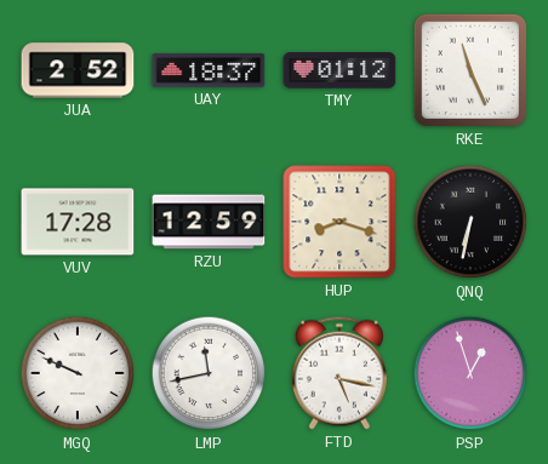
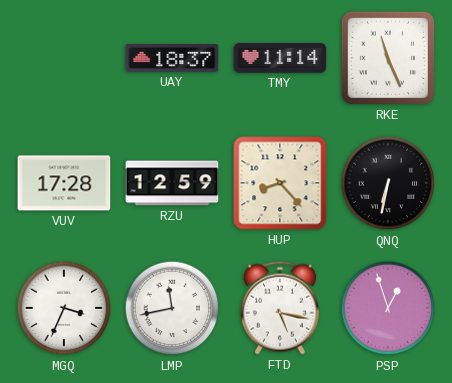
JUA: 2:52 -> none (78, 70)
TMY: 01:12 -> 11:14 (280, 58)
HUP: 8:18 -> 8:23 (280, 183)
MGQ: 9:49 -> 3:34 (64, 308)
